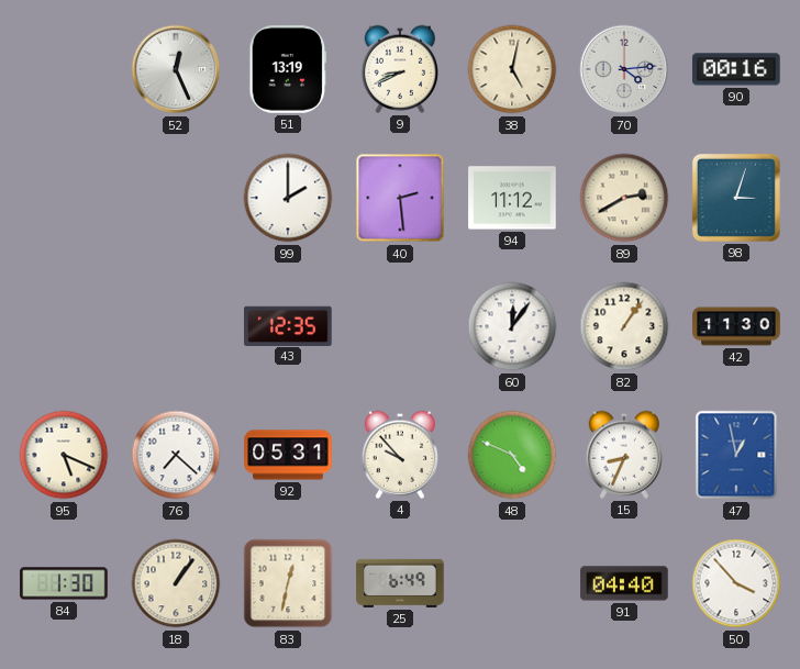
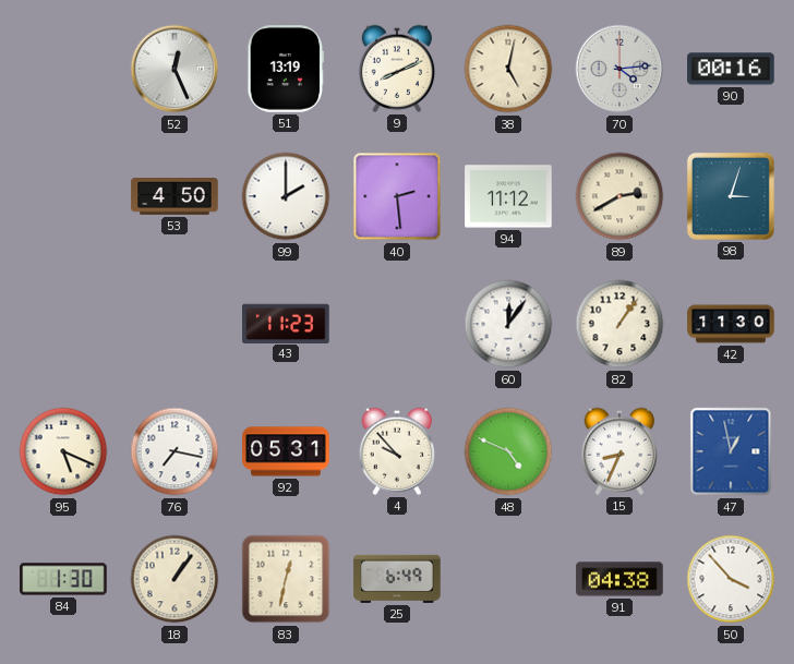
9: 8:41 -> 8:11 (396, 69)
53: none -> 4:50 (175, 197)
43: 12:35 -> 11:23 (286, 323)
76: 7:22 -> 7:17 (175, 451)
91: 04:40 -> 04:38 (619, 579)
